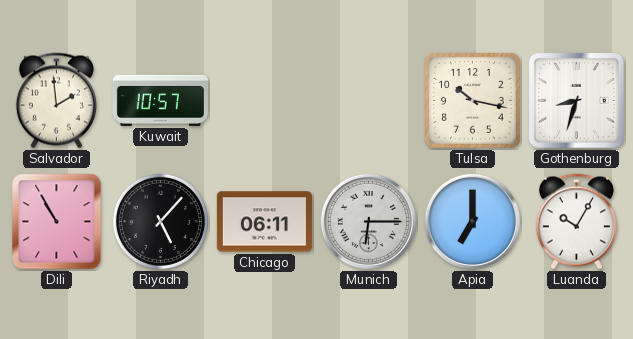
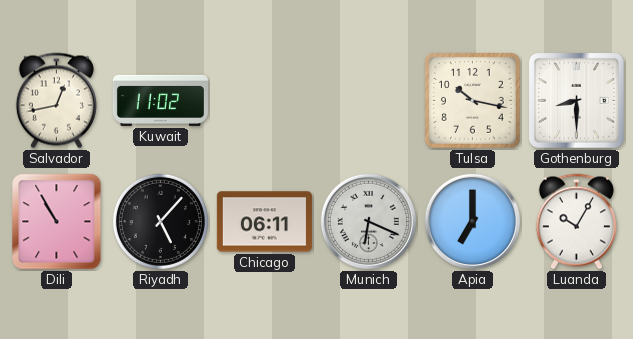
Salvador: 1:59 -> 12:43 (56, 101)
Kuwait: 10:57 -> 11:02 (160, 100)
Gothenburg: 8:33 -> 8:30 (576, 100)
Munich: 6:15 -> 6:19 (368, 221)
